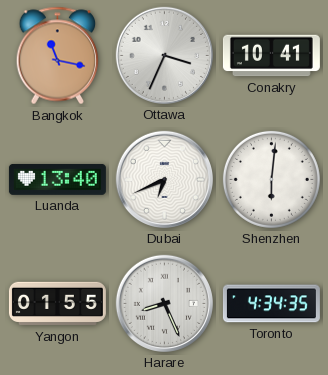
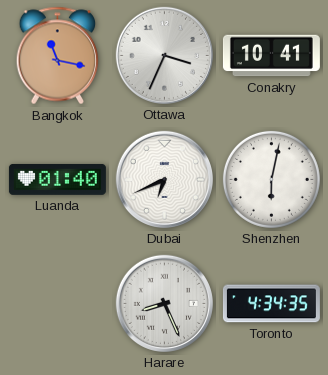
Luanda: 13:40 -> 01:40 (57, 179)
Shenzhen: 6:01 -> 6:02 (271, 179)
Yangon: 01:55 -> none (57, 304)
